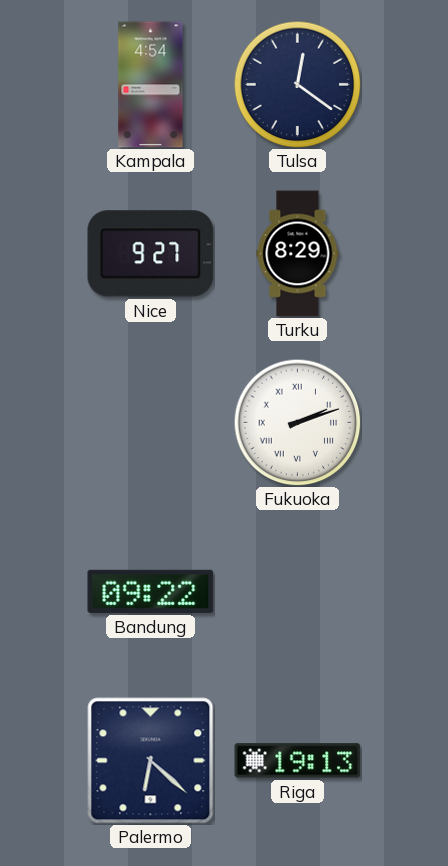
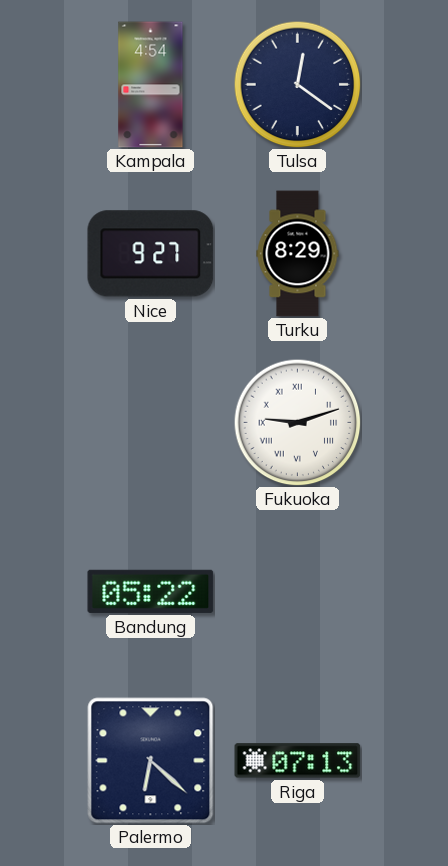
Fukuoka: 2:12 -> 9:12 (297, 422)
Bandung: 09:22 -> 05:22 (151, 591)
Riga: 19:13 -> 07:13 (298, 761)
